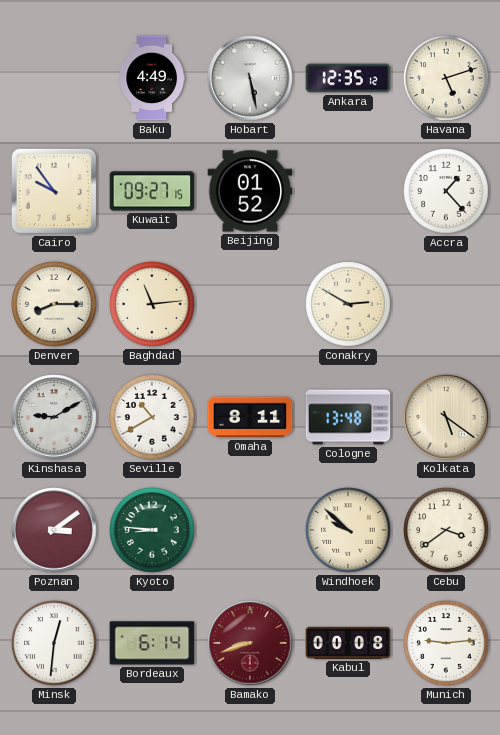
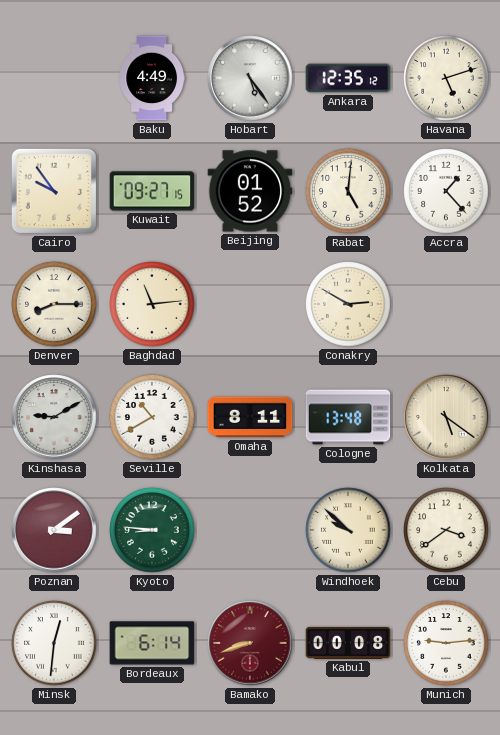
Hobart: 5:28 -> 5:24 (250, 78)
Rabat: none -> 5:01 (348, 191)
